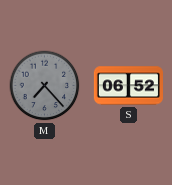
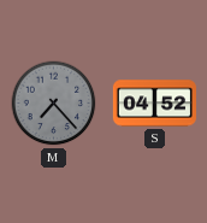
S: 06:52 -> 04:52 (154, 104)
